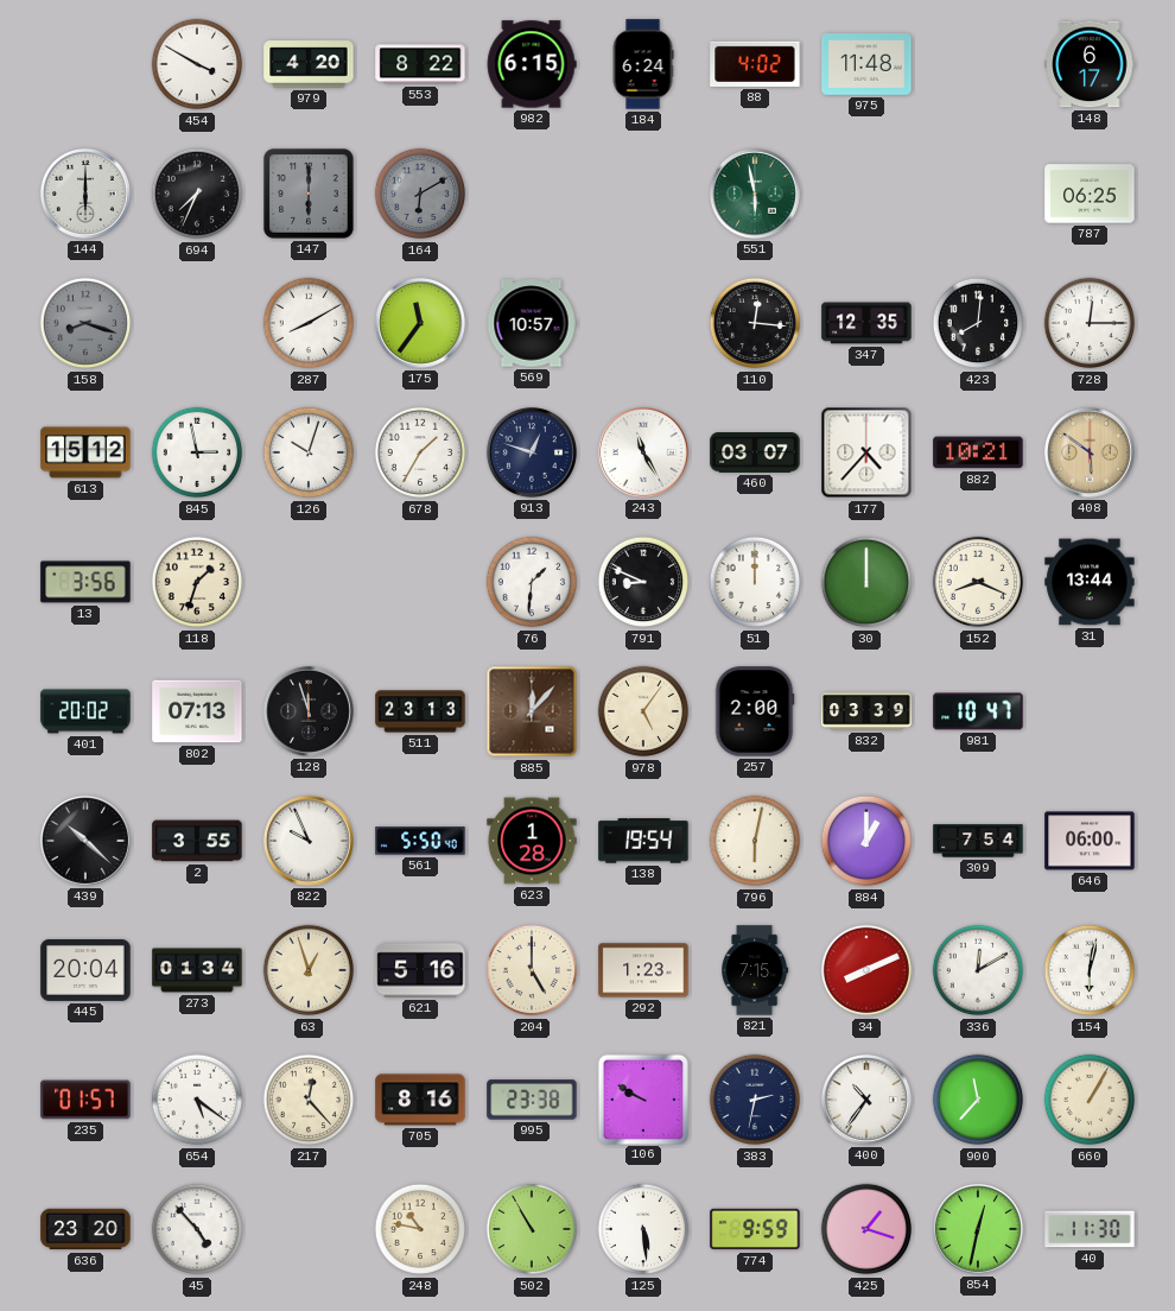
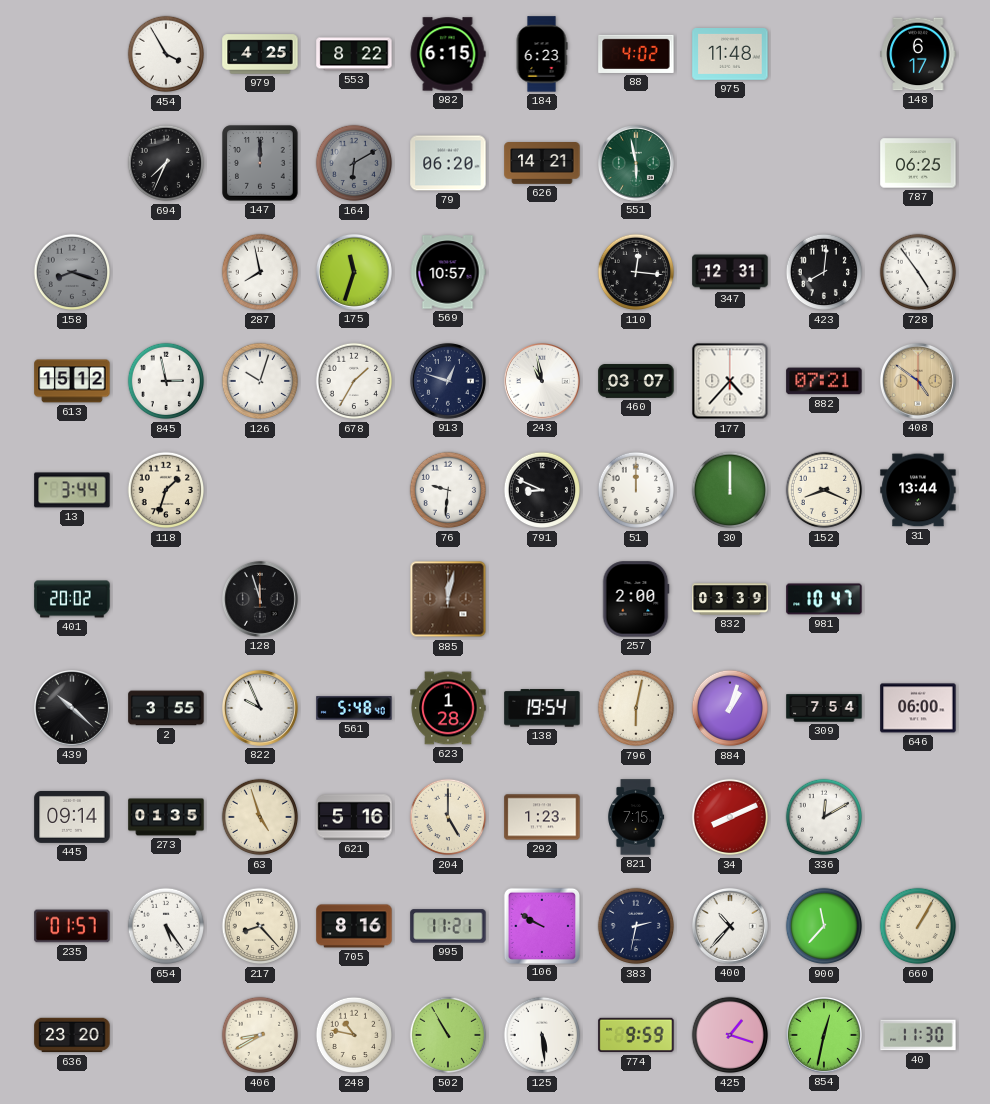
454: 3:50 -> 3:55 (166, 54)
979: 4:20 -> 4:25 (260, 54)
184: 6:24 -> 6:23 (542, 54)
144: 6:00 -> none (85, 194)
147: 6:00 -> 12:00 (260, 163)
79: none -> 06:20 (448, 163)
626: none -> 14:21 (542, 164)
287: 8:10 -> 7:58 (260, 272)
175: 11:36 -> 11:33 (354, 272)
347: 12:35 -> 12:31 (730, 272)
728: 12:15 -> 4:54 (918, 272)
243: 11:25 -> 10:58 (542, 381)
882: 10:21 -> 07:21 (824, 381)
408: 5:51 -> 4:51 (918, 381)
13: 3:56 -> 3:44 (72, 490)
76: 1:31 -> 9:31 (448, 490)
802: 07:13 -> none (197, 711)
511: 23:13 -> none (420, 711)
885: 12:07 -> 12:02 (448, 599)
978: 5:06 -> none (643, 711)
561: 5:50 -> 5:48 (354, 708)
884: 1:00 -> 1:03 (730, 708)
445: 20:04 -> 09:14 (72, 817)
273: 01:34 -> 01:35 (166, 817)
63: 12:57 -> 4:57 (260, 817)
154: 6:02 -> none (1090, 970)
654: 5:21 -> 5:24 (166, 926)
217: 12:23 -> 8:23 (260, 926)
995: 23:38 -> 11:21 (448, 926)
400: 10:36 -> 10:37 (730, 926)
45: 4:53 -> none (197, 1229)
406: none -> 8:40 (260, 1035)
